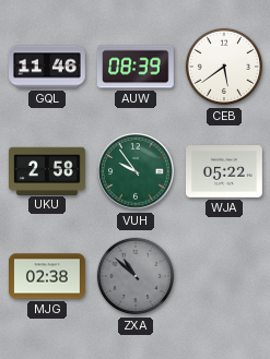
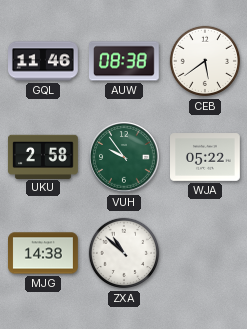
AUW: 08:39 -> 08:38 (124, 61)
MJG: 02:38 -> 14:38 (44, 253)
ZXA dial: grey -> white (124, 253)
